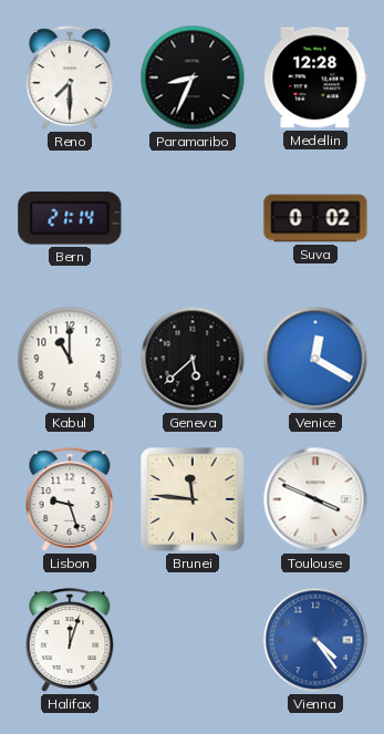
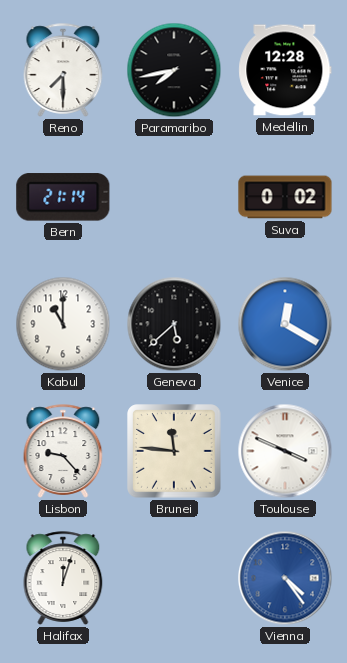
Paramaribo: 8:34 -> 7:43 (174, 70)
Lisbon: 9:27 -> 9:23 (63, 451)
